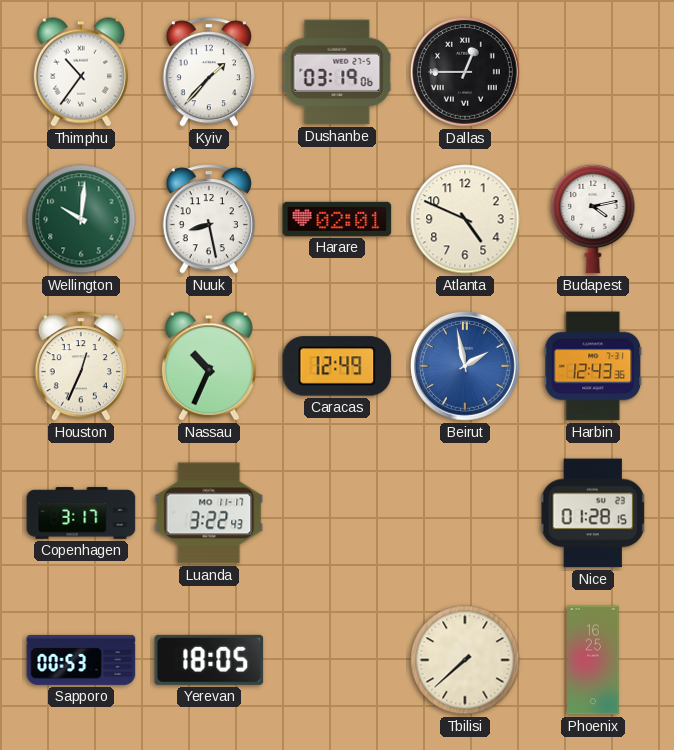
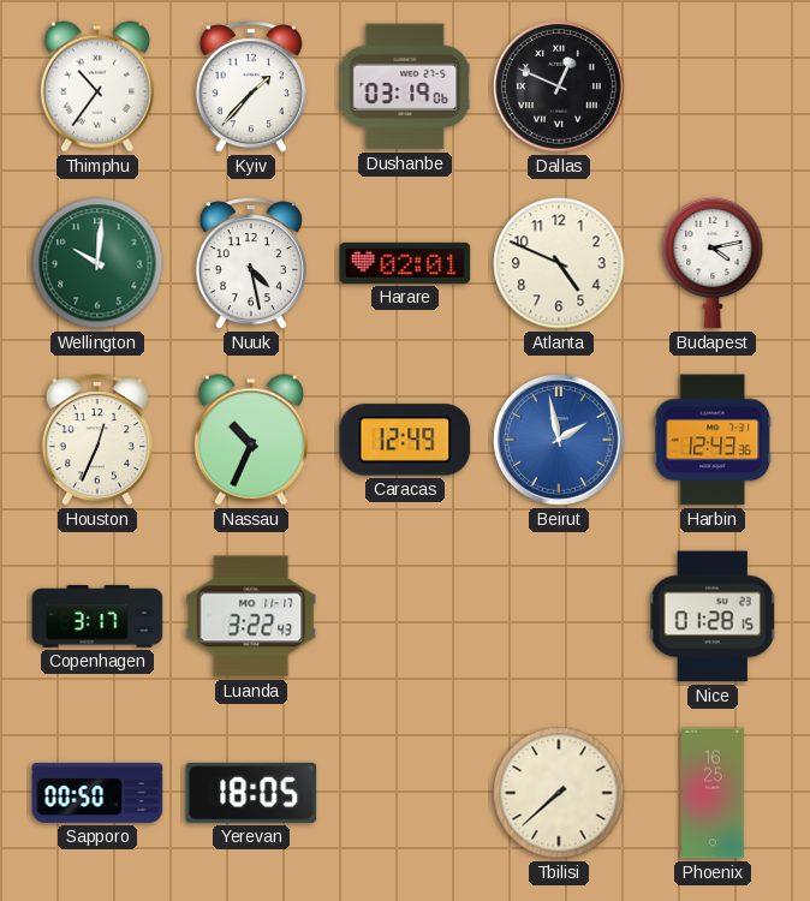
Dallas: 12:45 -> 12:49 (560, 88)
Nuuk: 8:28 -> 4:28 (251, 263)
Sapporo: 00:53 -> 00:50 (97, 793)
